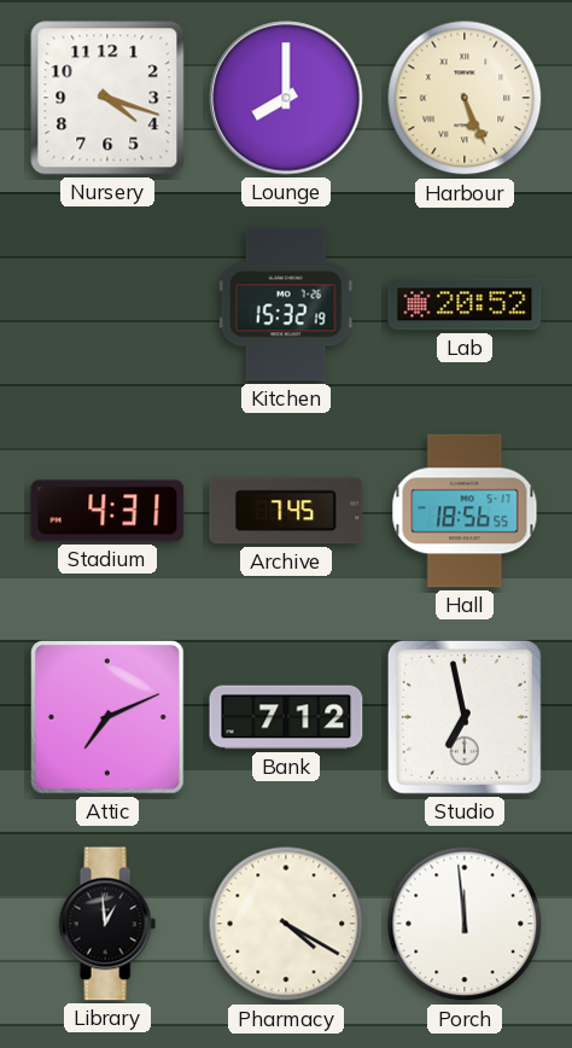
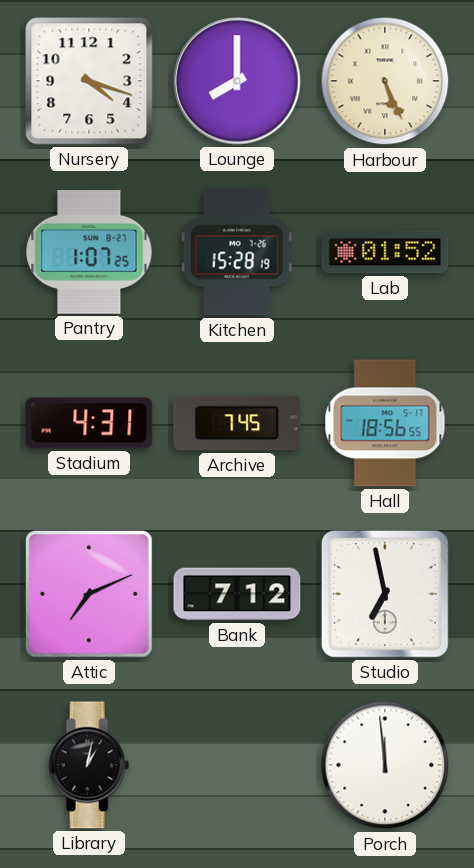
Pantry: none -> 1:07 (89, 253)
Kitchen: 15:32 -> 15:28 (237, 252)
Lab: 20:52 -> 01:52 (385, 252)
Library: 12:59 -> 1:02 (89, 765)
Pharmacy: 4:20 -> none (286, 924)
